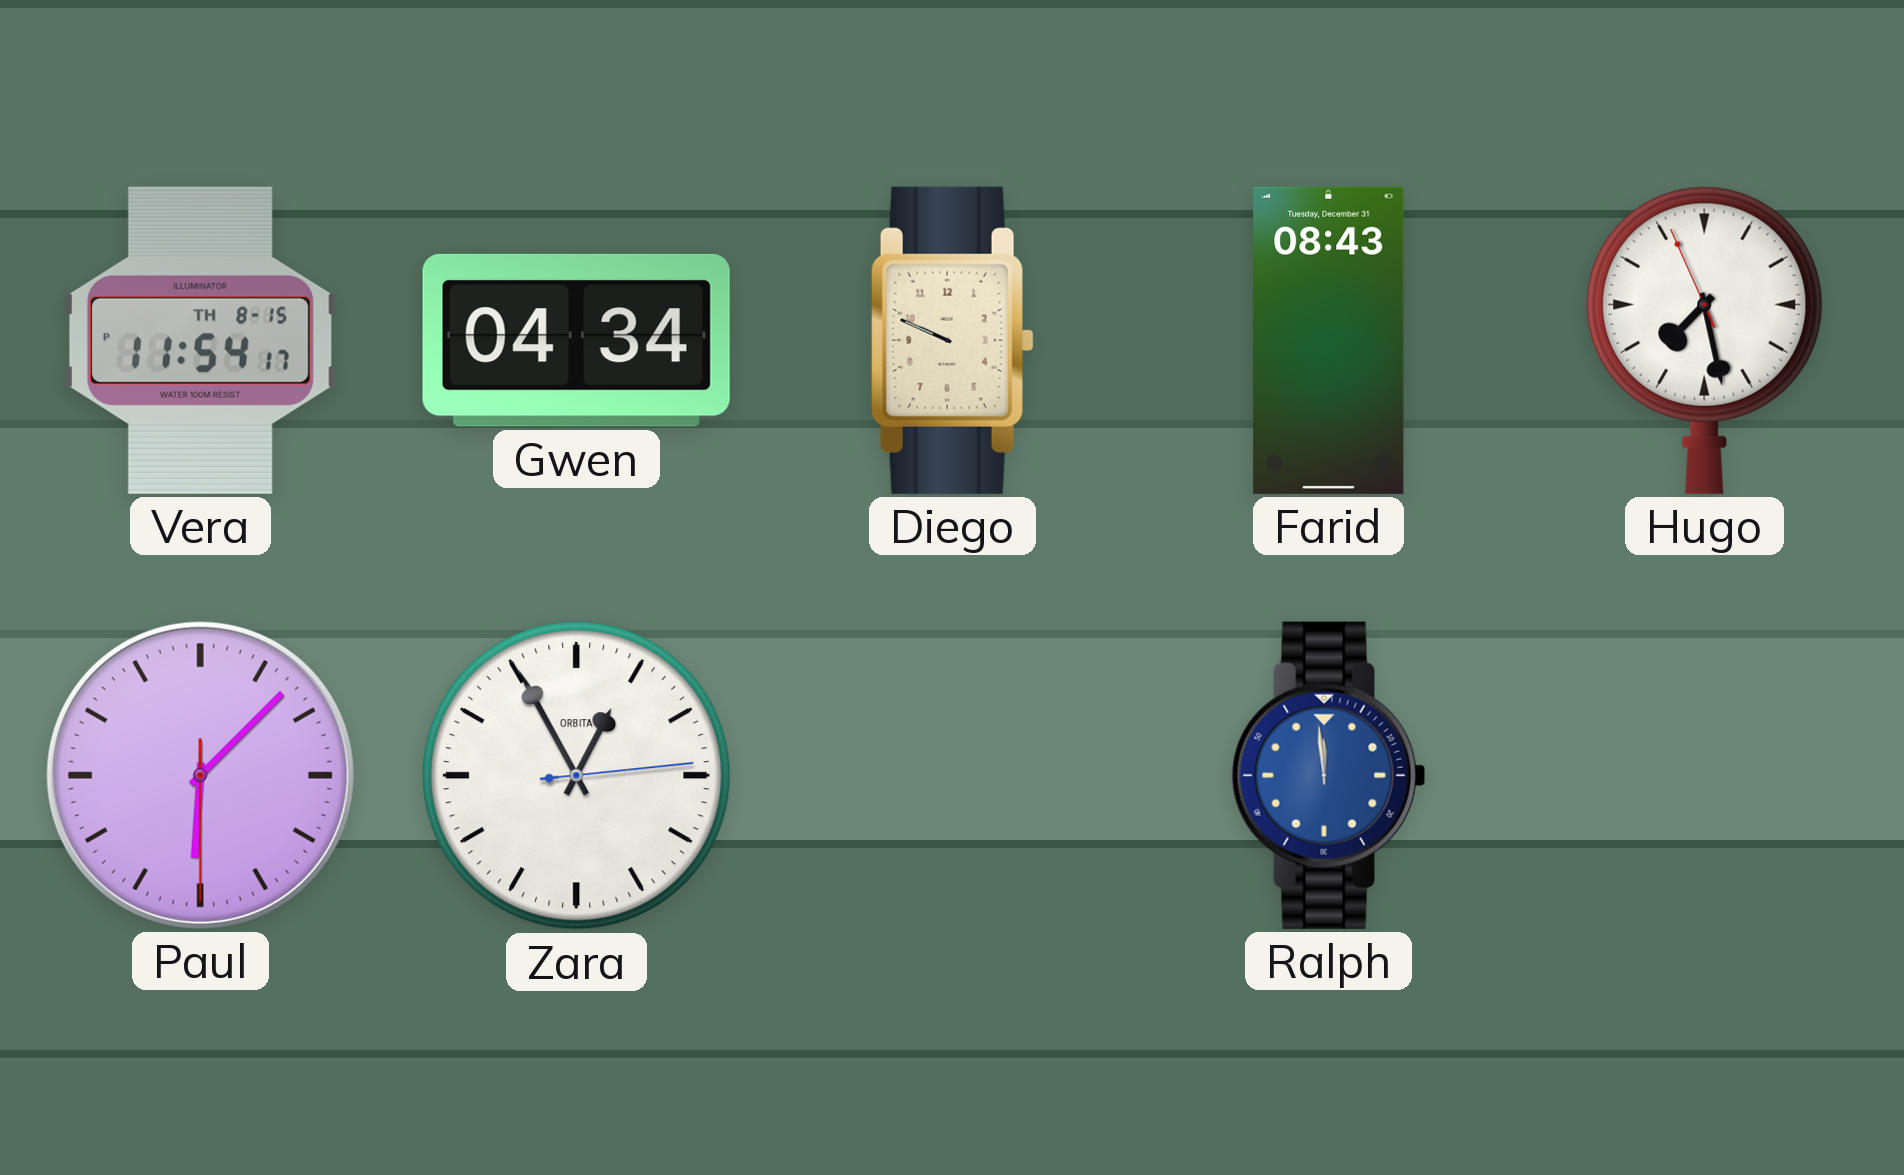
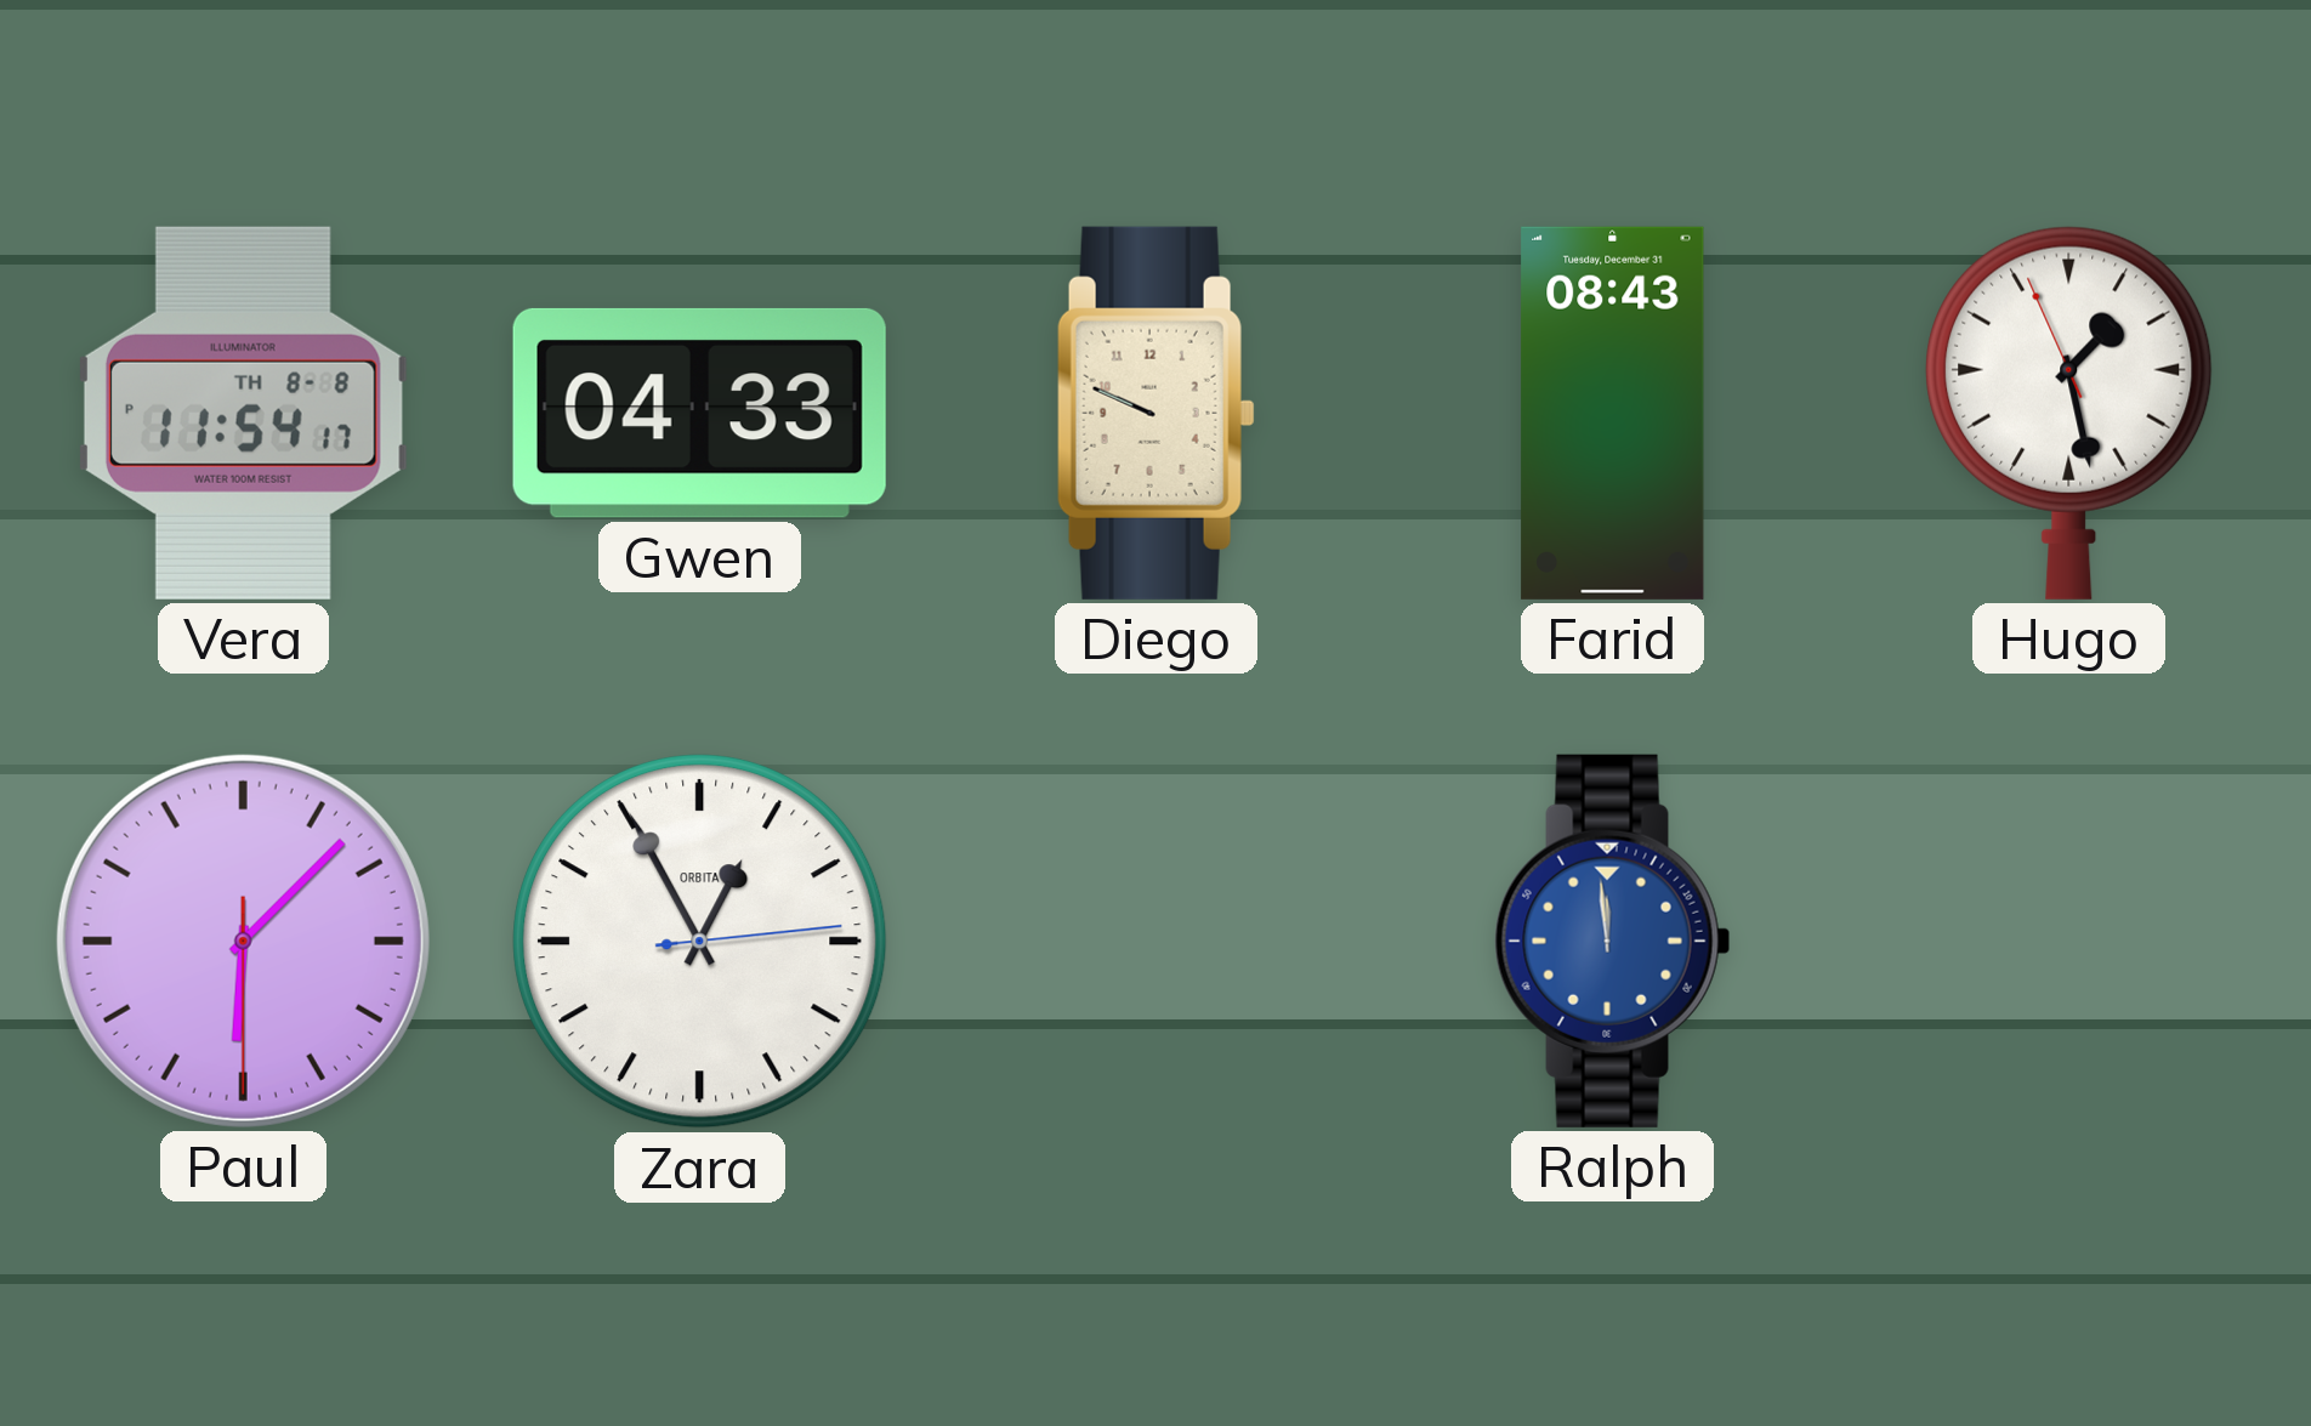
Vera date: TH 8-15 -> TH 8-8 (243, 413)
Gwen: 04:34 -> 04:33 (699, 413)
Hugo: 7:27 -> 1:27 (2069, 413)
